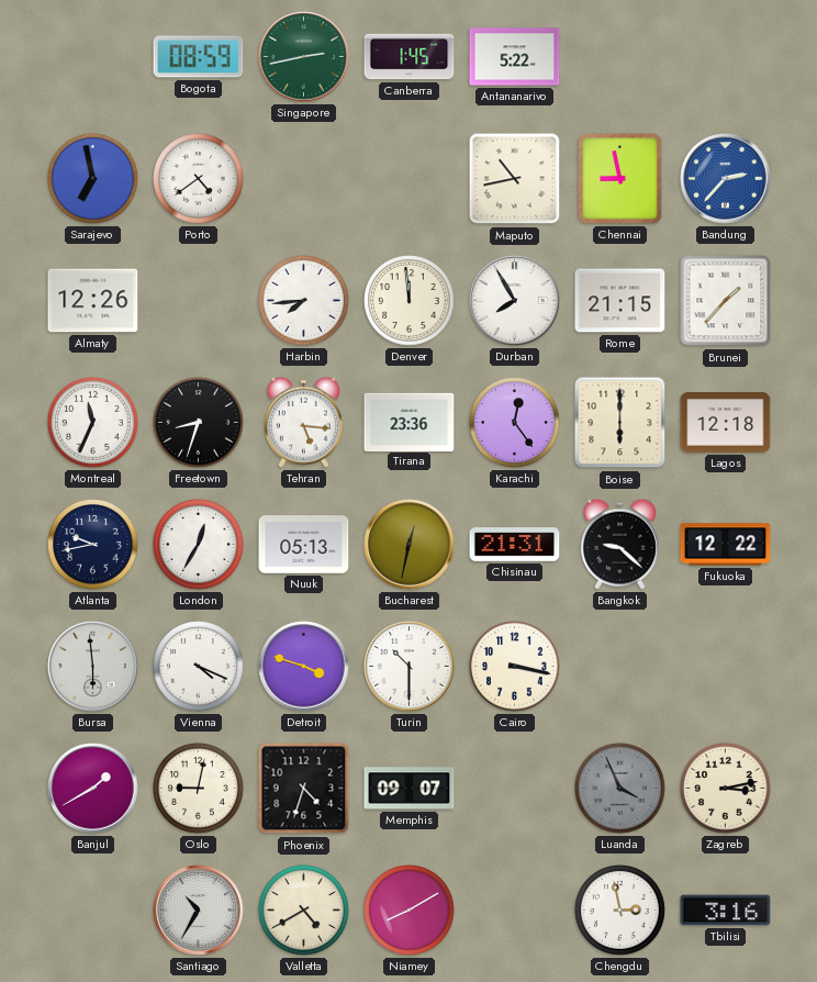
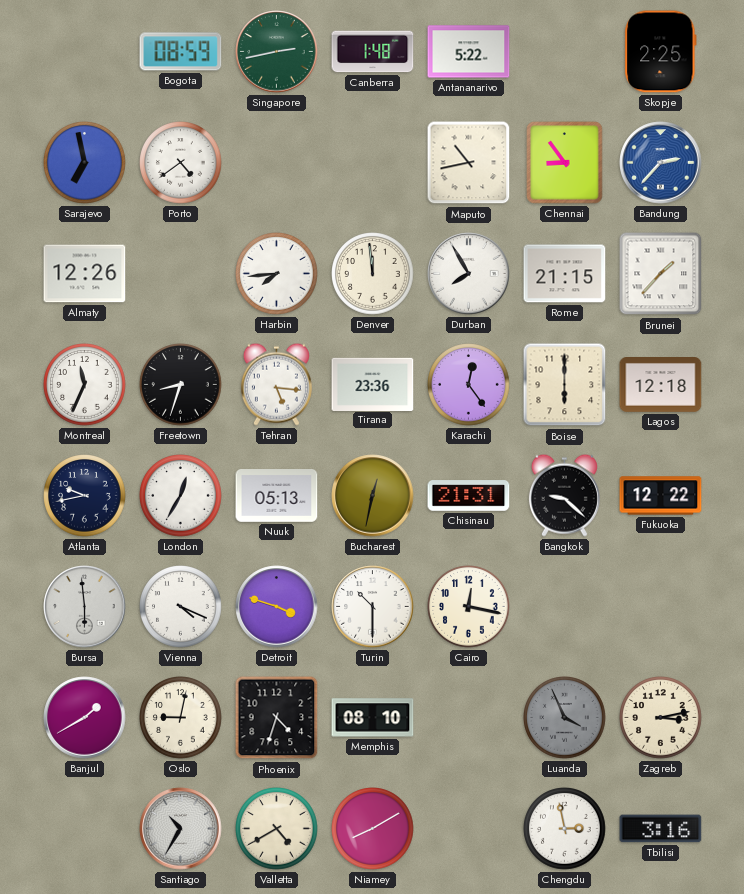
Canberra: 1:45 -> 1:48 (373, 52)
Skopje: none -> 2:25 (661, 52)
Chennai: 8:58 -> 8:54 (565, 163)
Cairo: 3:17 -> 12:17 (469, 607)
Memphis: 09:07 -> 08:10 (373, 718)
